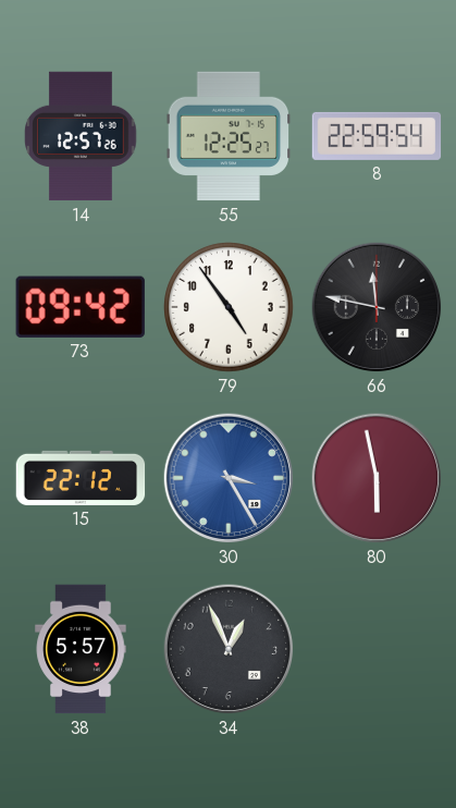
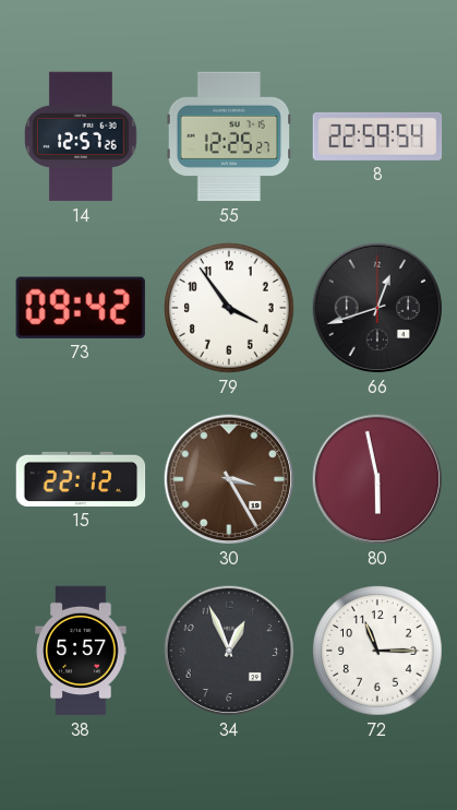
79: 4:54 -> 3:54 (229, 308)
66: 11:47 -> 12:42 (377, 308)
30 dial: blue -> brown (229, 479)
72: none -> 11:15 (377, 651)
